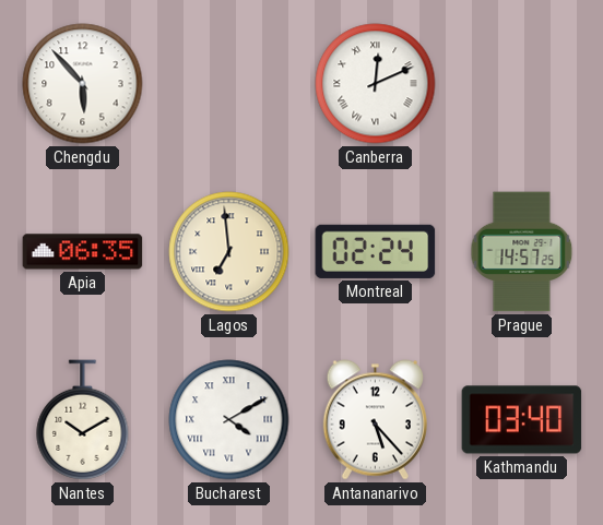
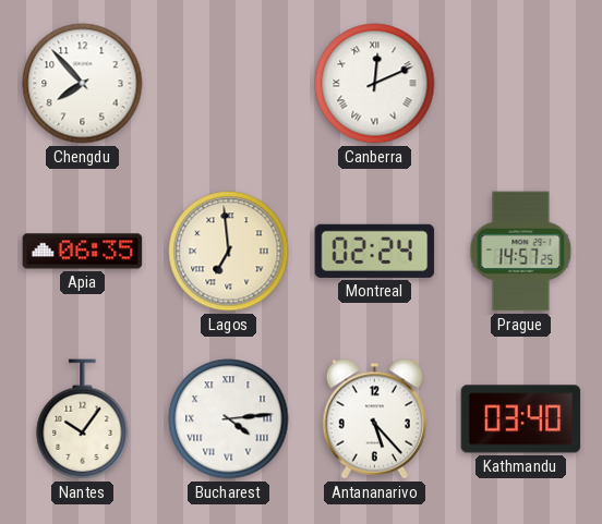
Chengdu: 5:53 -> 7:53 (83, 84)
Nantes: 10:10 -> 10:06 (83, 419)
Bucharest: 4:10 -> 4:14 (229, 419)
